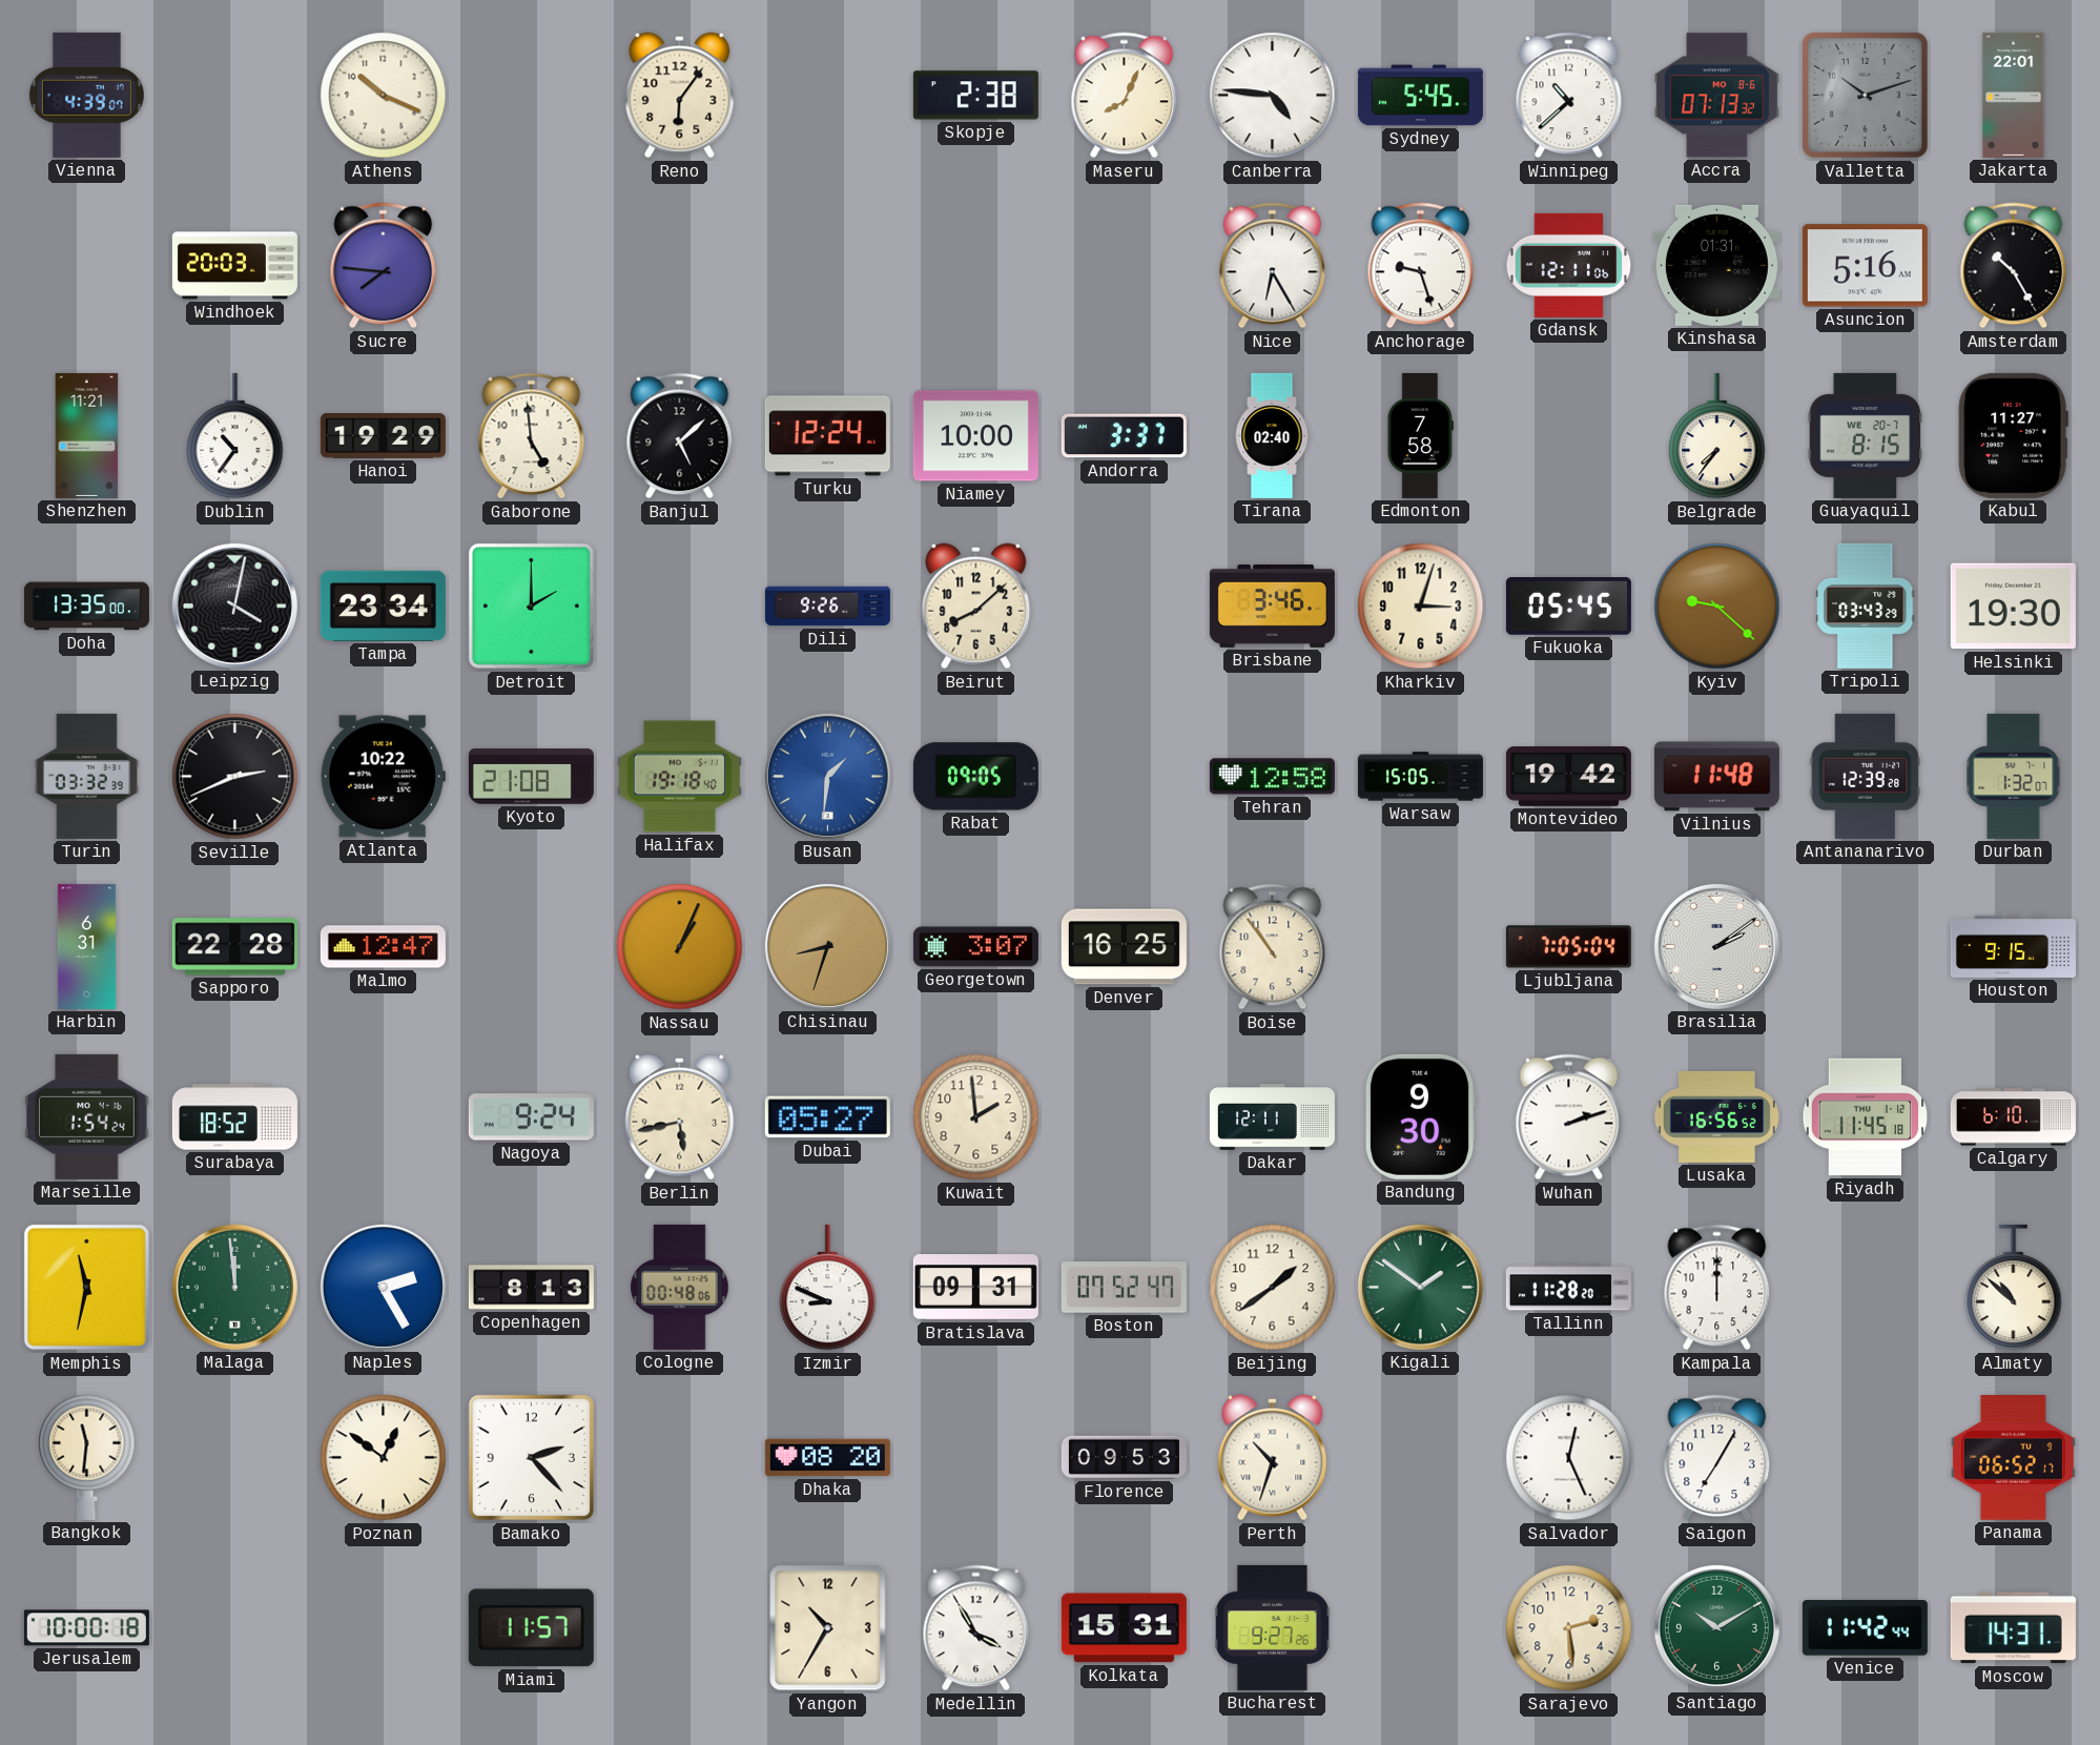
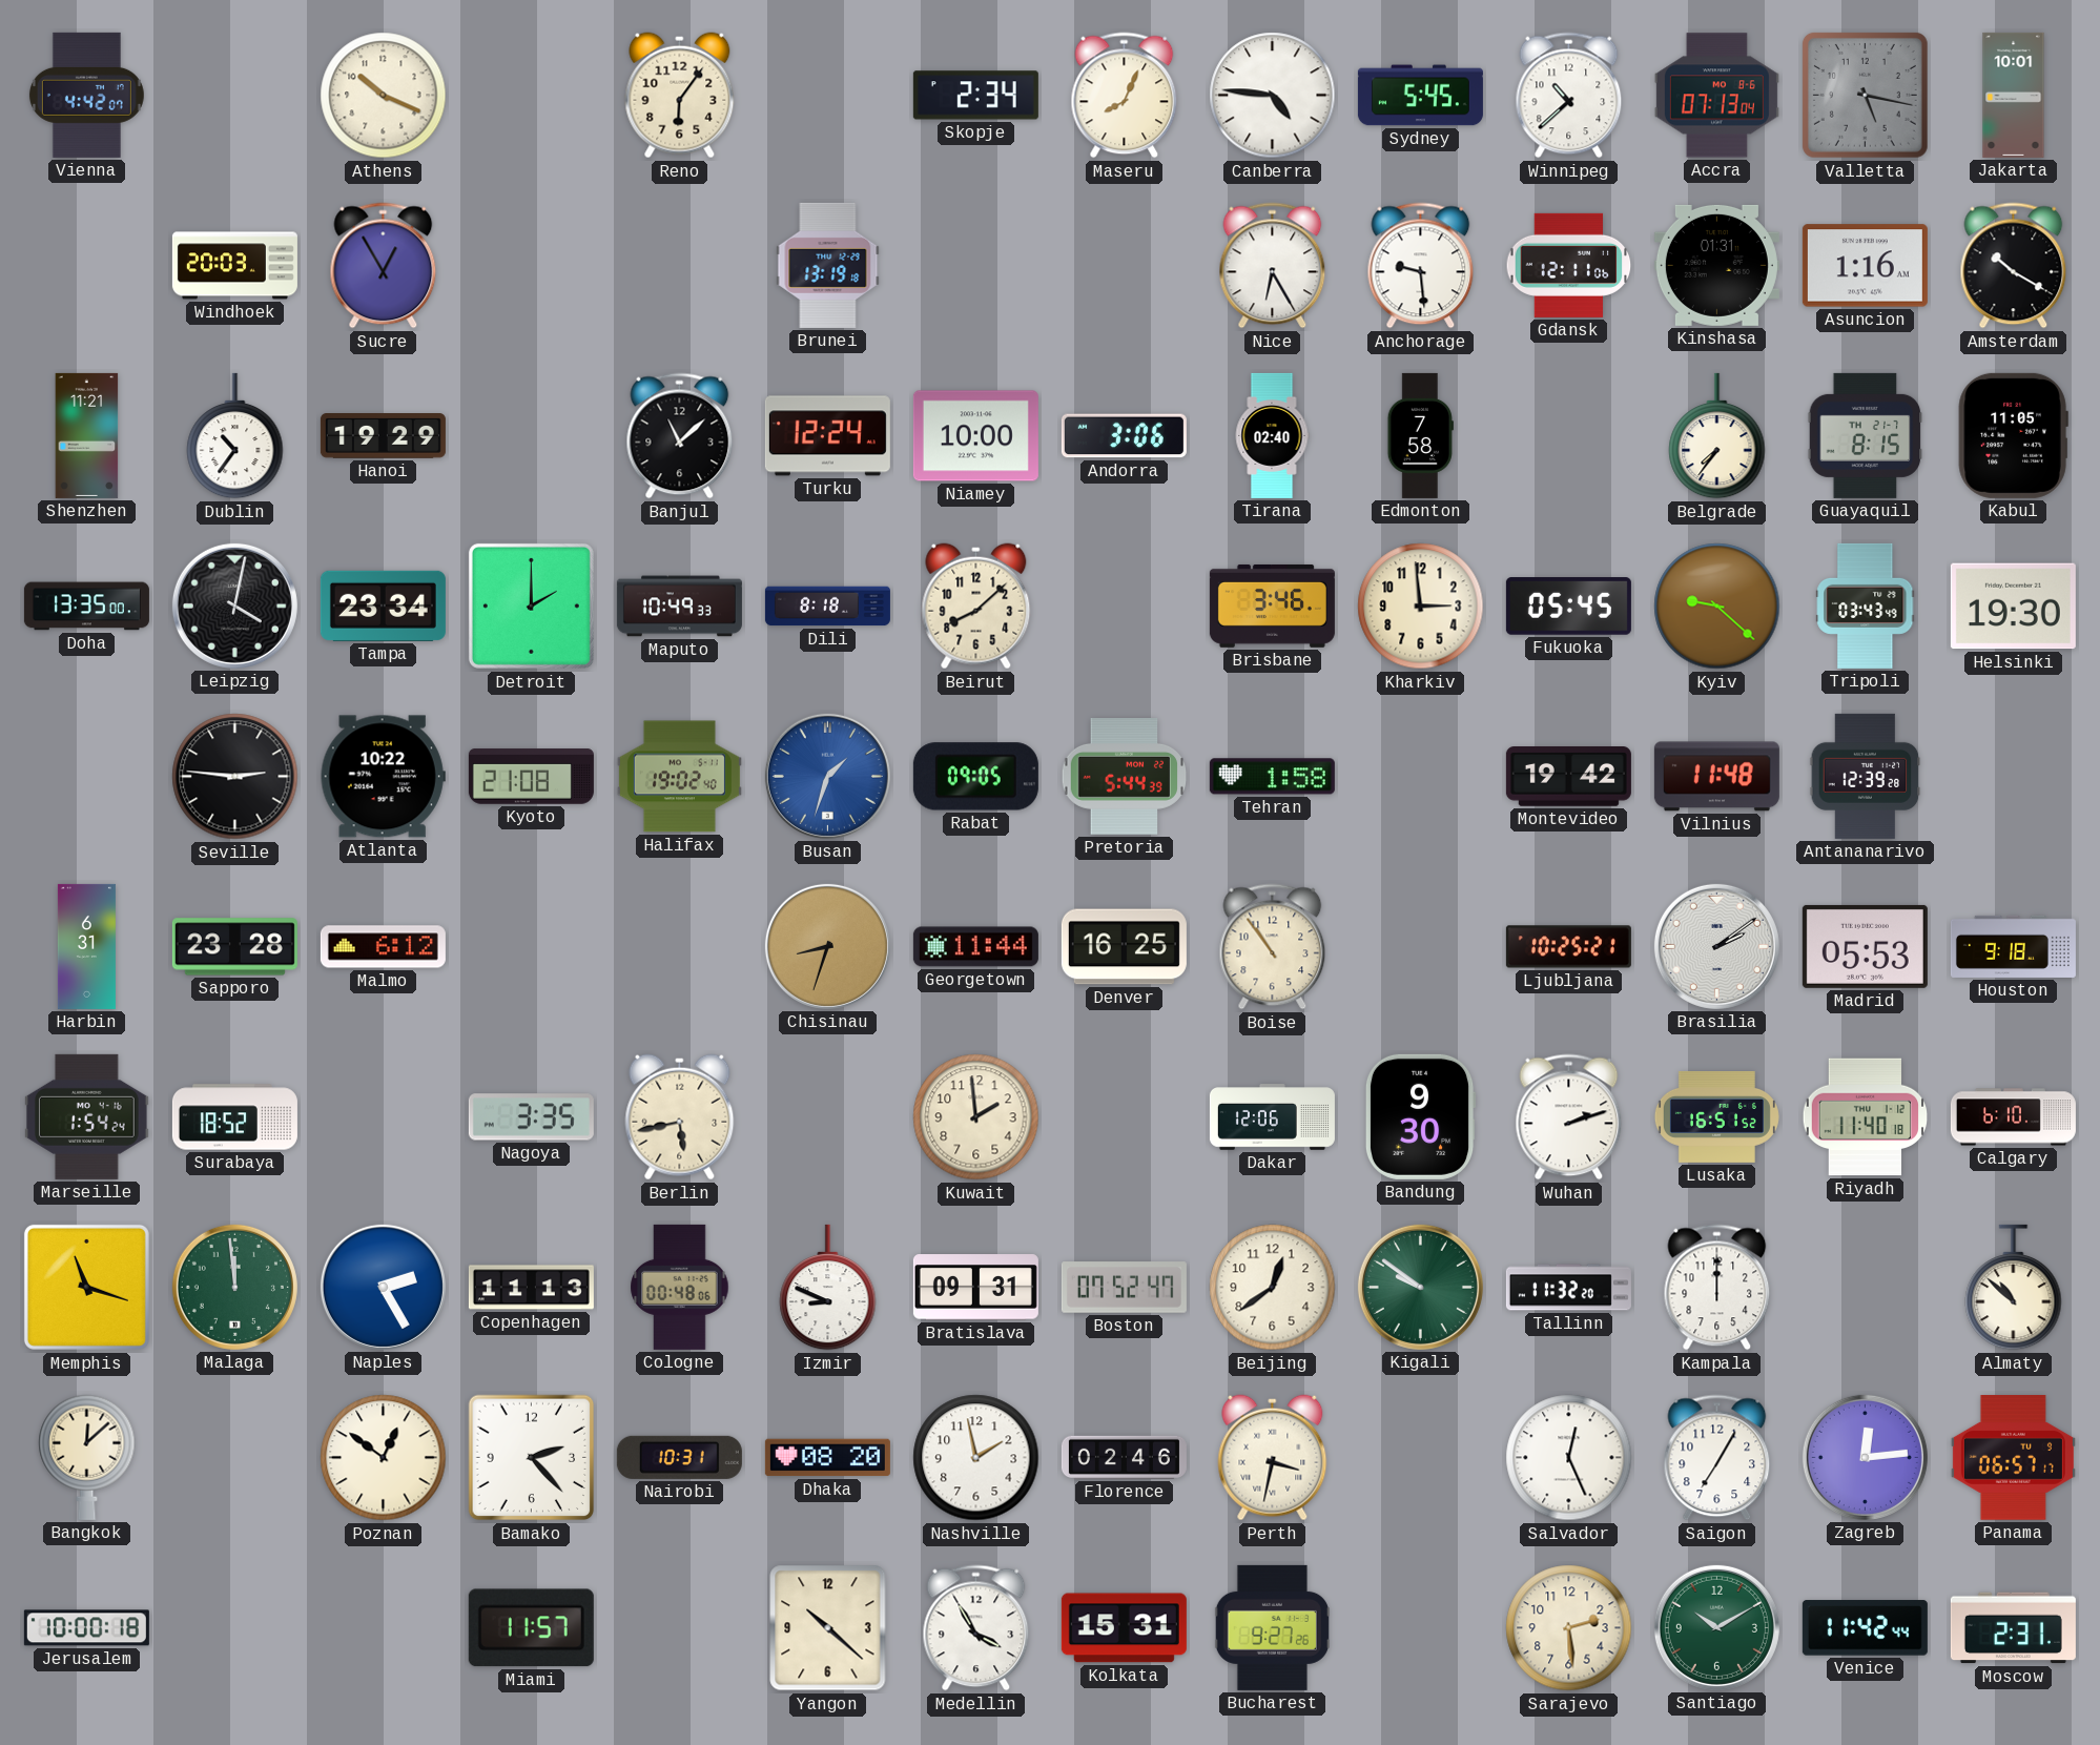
Vienna: 4:39 -> 4:42 (86, 95)
Skopje: 2:38 -> 2:34 (975, 96)
Accra: 07:13:32 -> 07:13:04 (1716, 96)
Valletta: 10:12 -> 5:17 (1865, 95)
Jakarta: 22:01 -> 10:01 (2014, 95)
Sucre: 7:46 -> 12:55 (384, 266)
Brunei: none -> 13:19 (828, 265)
Anchorage: 9:27 -> 9:29 (1421, 266)
Asuncion: 5:16 -> 1:16 (1865, 266)
Amsterdam: 10:25 -> 10:20 (2014, 266)
Gaborone: 4:59 -> none (532, 436)
Banjul: 5:08 -> 11:08 (680, 436)
Andorra: 3:37 -> 3:06 (1124, 436)
Guayaquil date: WE 20-7 -> TH 21-7 (1866, 435)
Kabul: 11:27 -> 11:05 (2013, 435)
Maputo: none -> 10:49 (679, 607)
Dili: 9:26 -> 8:18 (827, 607)
Kharkiv: 3:03 -> 2:59 (1421, 607)
Tripoli: 03:43:29 -> 03:43:49 (1866, 605)
Turin: 03:32 -> none (86, 776)
Seville: 2:41 -> 2:46 (235, 777)
Halifax: 19:18 -> 19:02 (679, 777)
Busan: 1:31 -> 1:33 (827, 776)
Pretoria: none -> 5:44 (1125, 777)
Tehran: 12:58 -> 1:58 (1272, 777)
Warsaw: 15:05 -> none (1420, 777)
Durban: 1:32 -> none (2014, 776)
Sapporo: 22:28 -> 23:28 (234, 947)
Malmo: 12:47 -> 6:12 (383, 947)
Nassau: 1:04 -> none (680, 947)
Georgetown: 3:07 -> 11:44 (975, 947)
Ljubljana: 7:05 -> 10:25 (1568, 947)
Madrid: none -> 05:53 (1865, 946)
Houston: 9:15 -> 9:18 (2013, 946)
Nagoya: 9:24 -> 3:35 (531, 1117)
Dubai: 05:27 -> none (827, 1117)
Dakar: 12:11 -> 12:06 (1272, 1117)
Lusaka: 16:56 -> 16:51 (1716, 1116)
Riyadh: 11:45 -> 11:40 (1866, 1117)
Memphis: 11:32 -> 11:18 (86, 1287)
Copenhagen: 8:13 -> 11:13 (531, 1288)
Beijing: 1:39 -> 12:39 (1273, 1288)
Kigali: 1:51 -> 9:51 (1420, 1287)
Tallinn: 11:28 -> 11:32 (1568, 1288)
Bangkok: 11:31 -> 12:08 (87, 1457)
Nairobi: none -> 10:31 (679, 1457)
Nashville: none -> 1:58 (976, 1458)
Florence: 09:53 -> 02:46 (1124, 1457)
Perth: 10:33 -> 3:32 (1273, 1458)
Zagreb: none -> 12:14 (1865, 1457)
Panama: 06:52 -> 06:57 (2013, 1458)
Yangon: 10:35 -> 10:22 (828, 1628)
Moscow: 14:31 -> 2:31 (2013, 1628)
